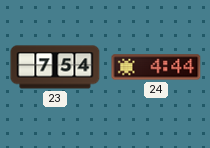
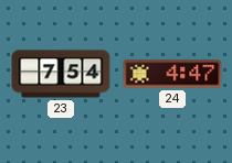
24: 4:44 -> 4:47 (172, 74)
